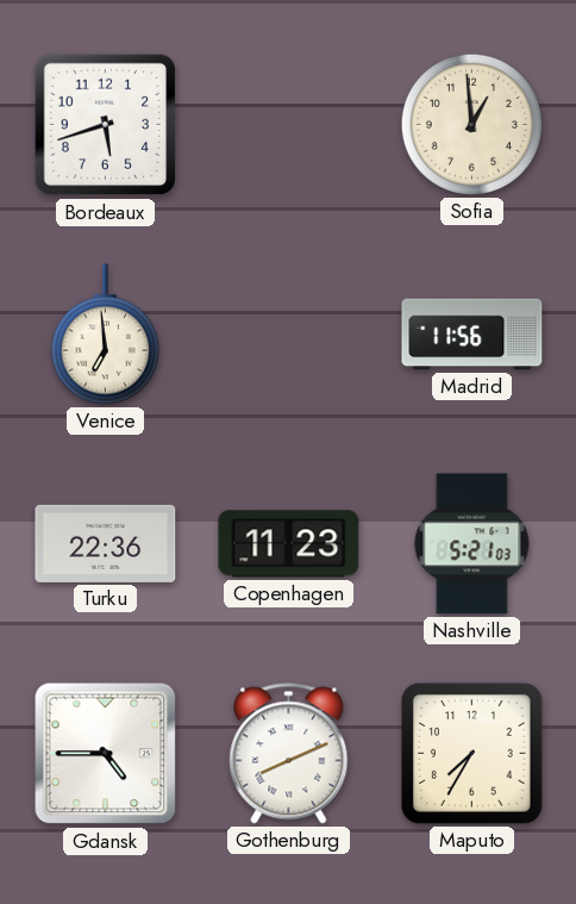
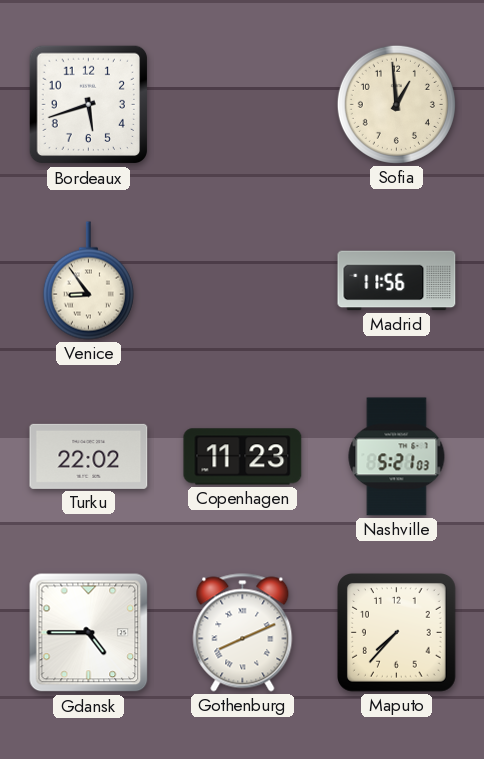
Venice: 6:59 -> 8:54 (88, 281)
Turku: 22:36 -> 22:02 (89, 456)
Maputo: 7:35 -> 7:37 (397, 633)
